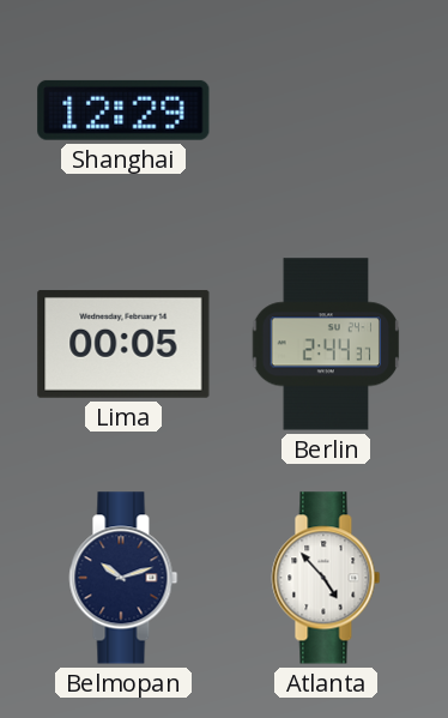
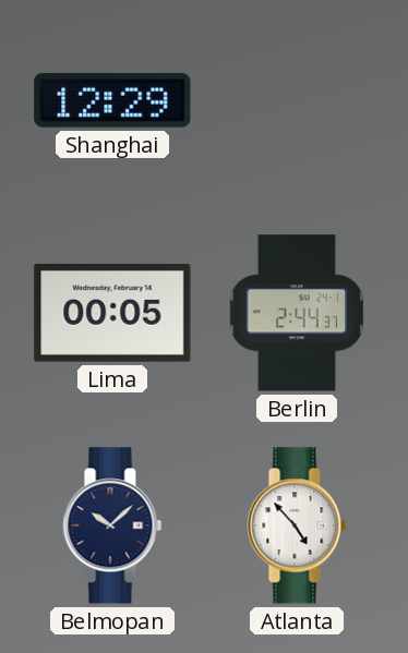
Belmopan: 10:12 -> 10:08 (112, 525)
